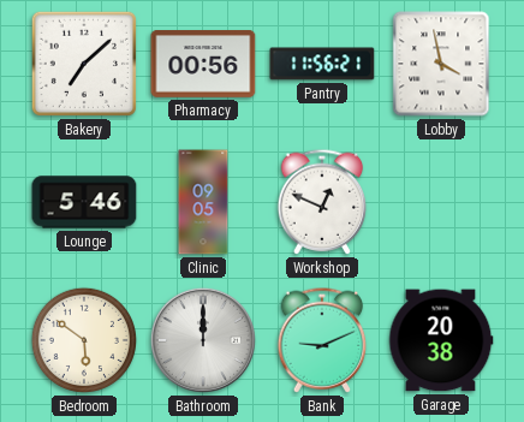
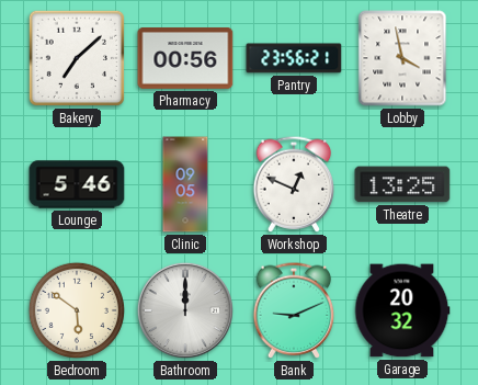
Pantry: 11:56 -> 23:56 (294, 58)
Theatre: none -> 13:25 (402, 184)
Garage: 20:38 -> 20:32 (402, 310)
